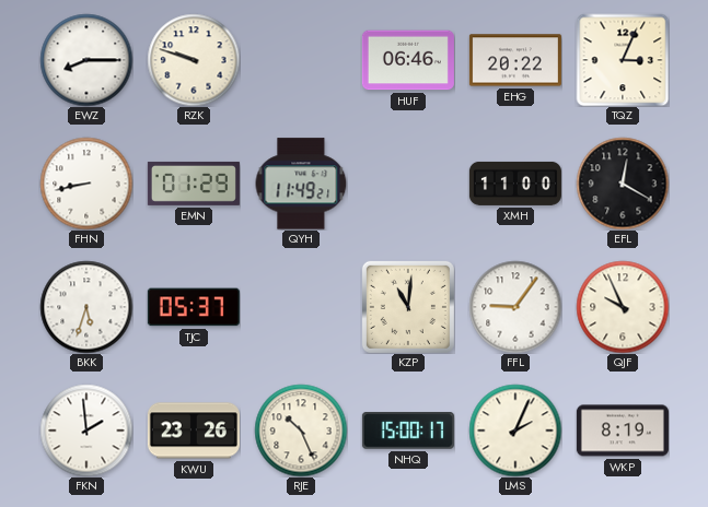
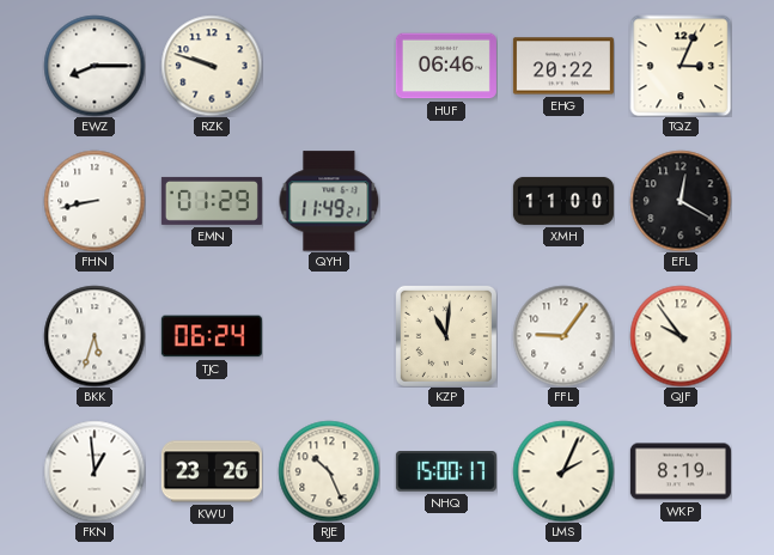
TJC: 05:37 -> 06:24 (212, 336)
QJF: 9:56 -> 9:54 (681, 336)
FKN: 1:59 -> 12:59 (95, 471)
